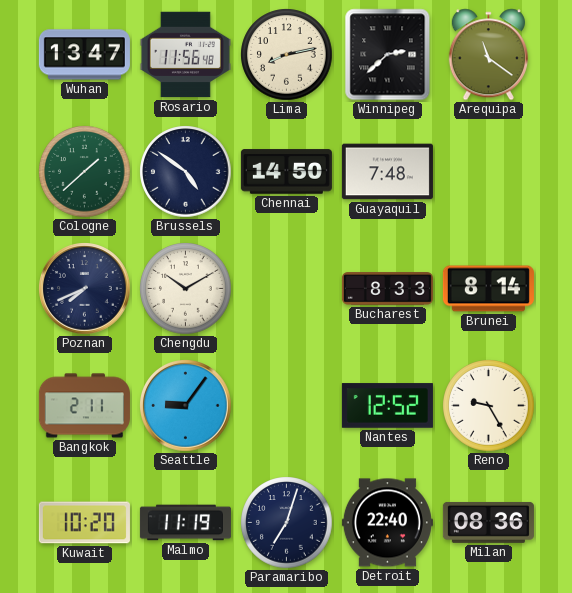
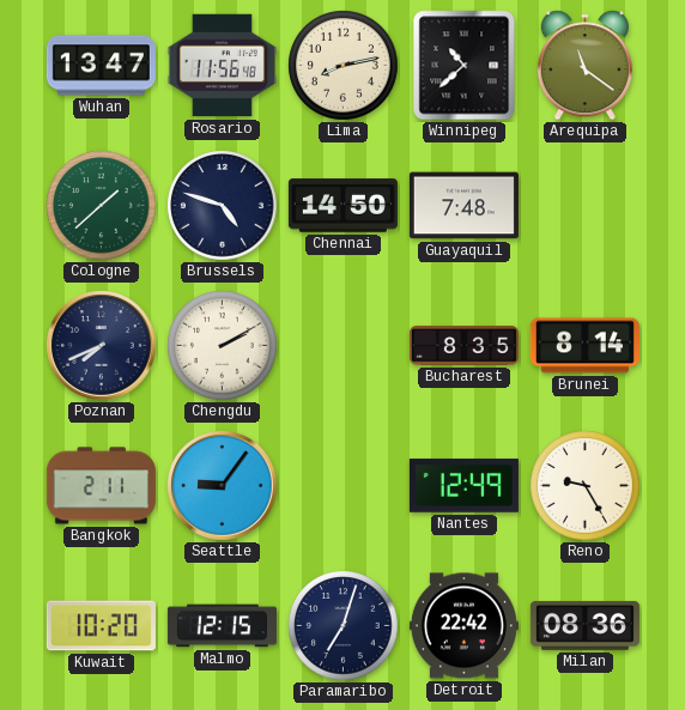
Winnipeg: 2:38 -> 10:38 (465, 66)
Brussels: 4:51 -> 4:48 (223, 206)
Chengdu: 10:10 -> 2:10 (223, 346)
Bucharest: 8:33 -> 8:35 (463, 346)
Nantes: 12:52 -> 12:49 (463, 486)
Malmo: 11:19 -> 12:15 (222, 626)
Detroit: 22:40 -> 22:42 (463, 626)
